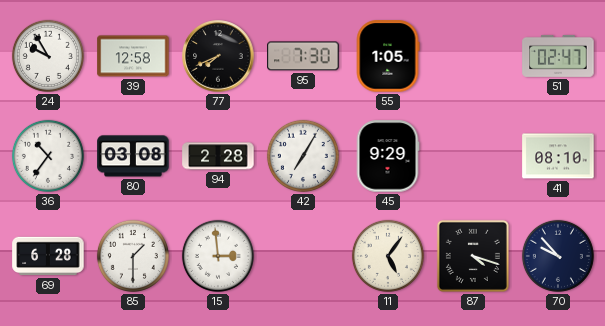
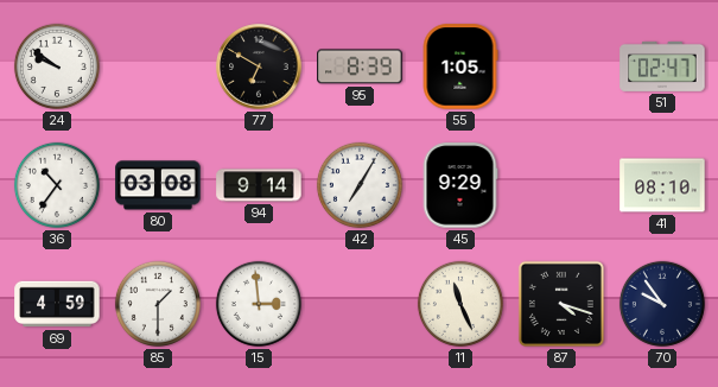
24: 9:55 -> 9:51 (57, 66)
39: 12:58 -> none (133, 56)
77: 7:41 -> 6:50 (259, 66)
95: 7:30 -> 8:39 (360, 66)
94: 2:28 -> 9:14 (259, 185)
69: 6:28 -> 4:59 (57, 304)
11: 5:06 -> 11:26 (460, 304)
70: 9:53 -> 9:54 (662, 304)
